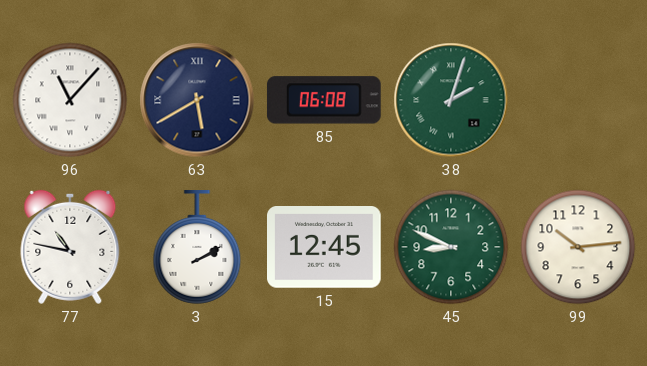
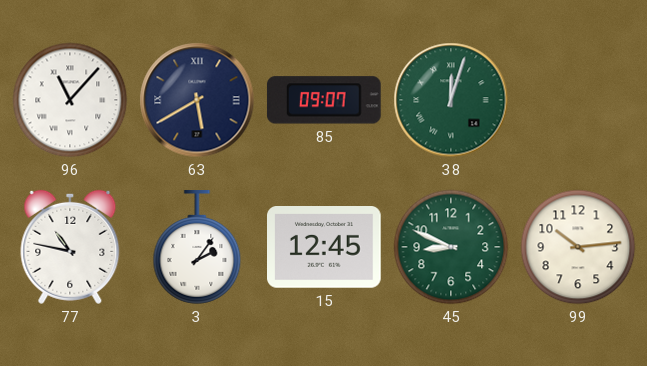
85: 06:08 -> 09:07 (324, 100)
38: 2:03 -> 12:03 (451, 100)
3: 2:10 -> 2:06 (197, 247)
